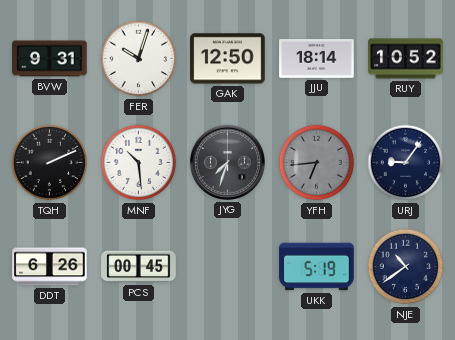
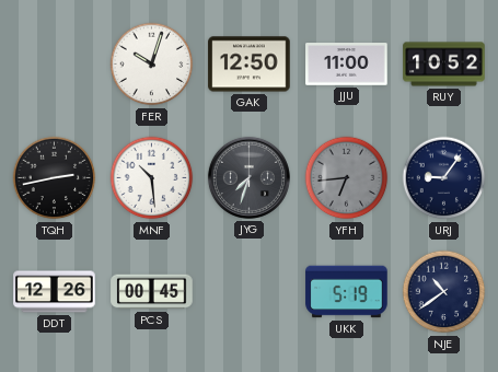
BVW: 9:31 -> none (50, 59)
JJU: 18:14 -> 11:00 (347, 65)
TQH: 2:11 -> 2:43 (55, 178)
DDT: 6:26 -> 12:26 (55, 292)
